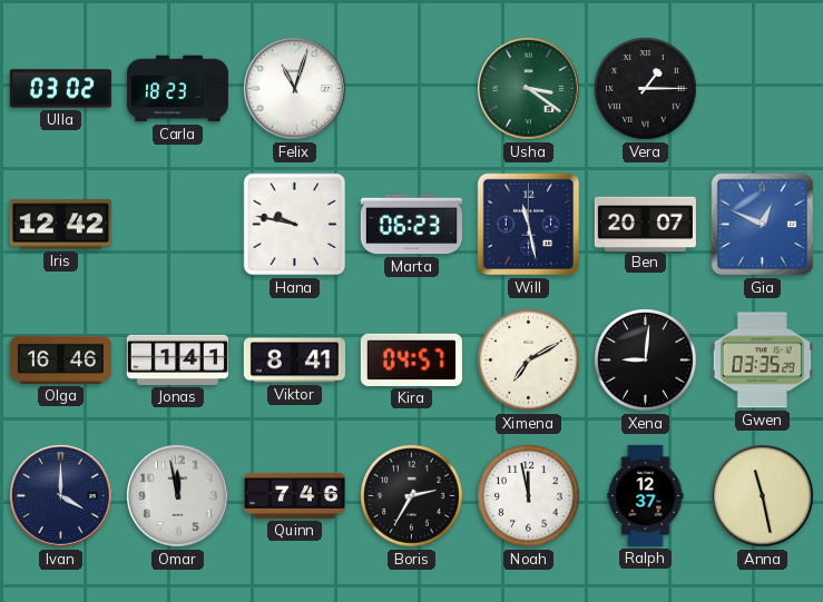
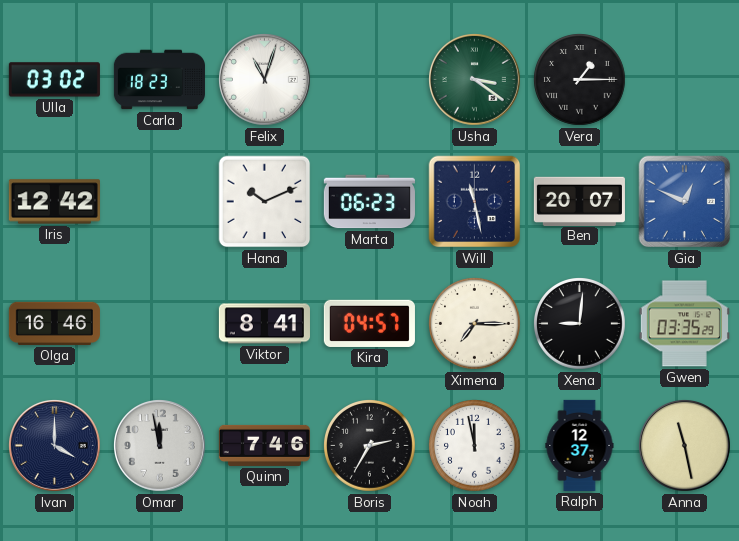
Hana: 9:47 -> 10:11 (265, 202)
Jonas: 1:41 -> none (177, 359)
Ximena: 7:10 -> 7:15 (475, 324)
